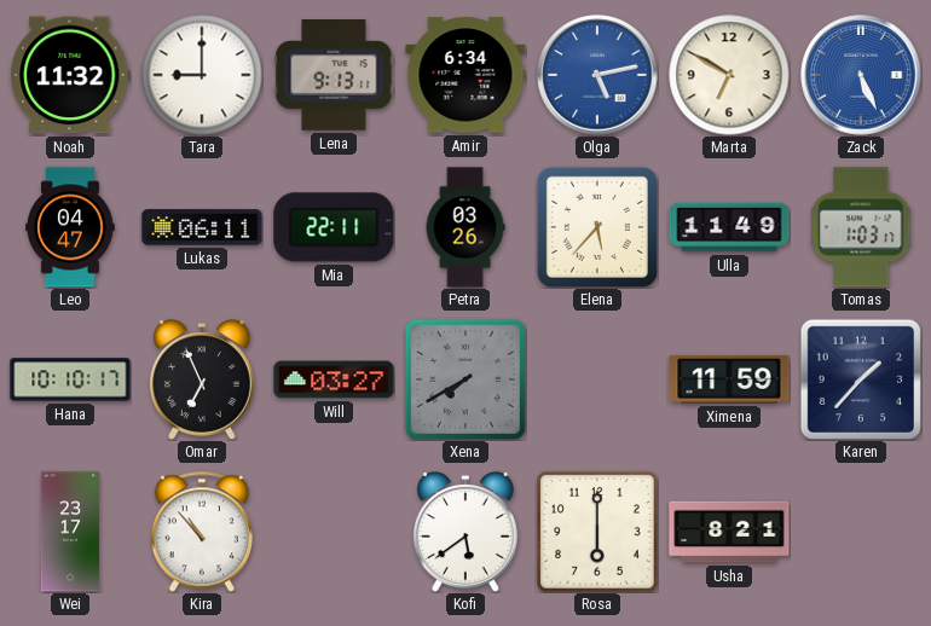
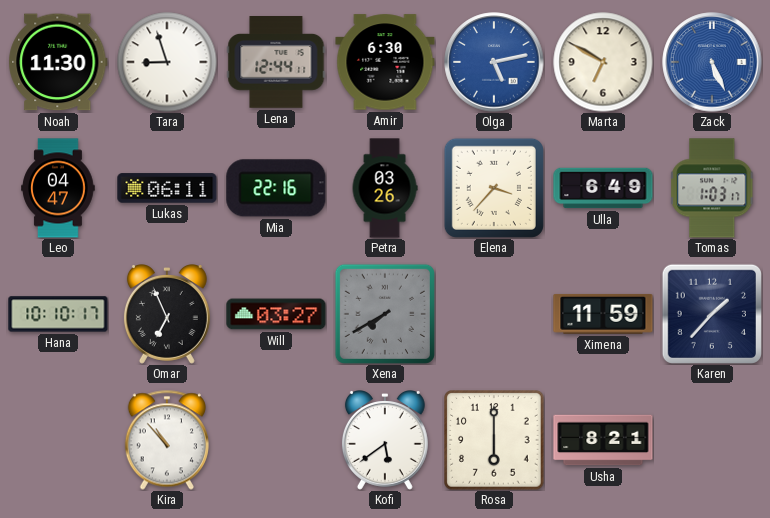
Noah: 11:32 -> 11:30 (58, 62)
Tara: 9:00 -> 8:57 (167, 62)
Lena: 9:13 -> 12:44 (276, 63)
Amir: 6:34 -> 6:30 (385, 62)
Mia: 22:11 -> 22:16 (276, 188)
Elena: 5:37 -> 3:37 (494, 188)
Ulla: 11:49 -> 6:49 (603, 188)
Wei: 23:17 -> none (70, 532)
